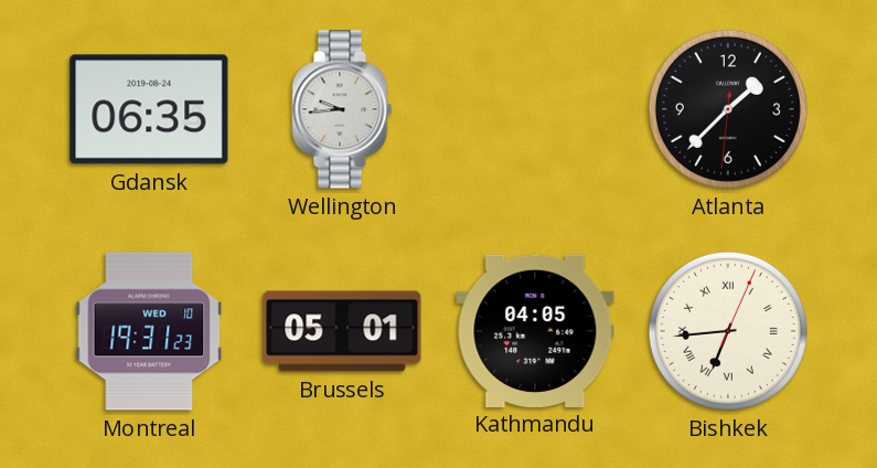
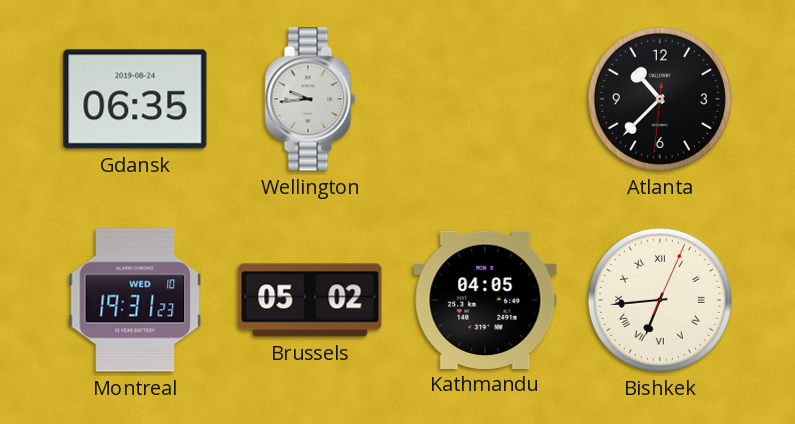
Atlanta: 1:37 -> 10:37 (660, 99)
Brussels: 05:01 -> 05:02 (310, 300)
